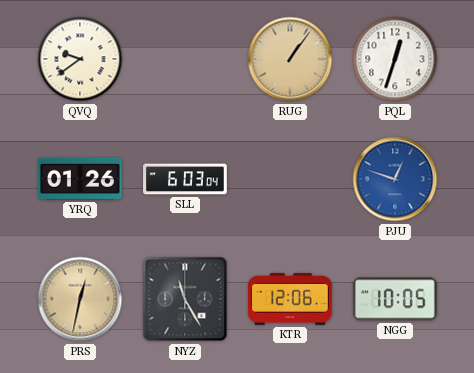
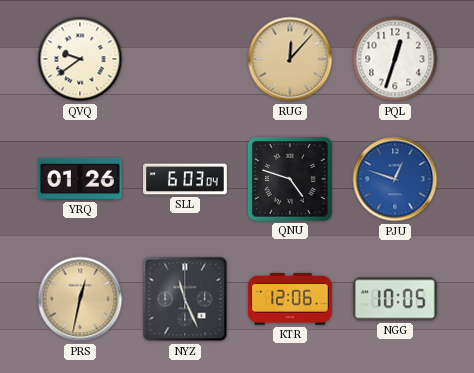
RUG: 1:06 -> 12:07 (290, 59)
QNU: none -> 4:48 (291, 180)
NYZ: 11:25 -> 11:26 (185, 299)
